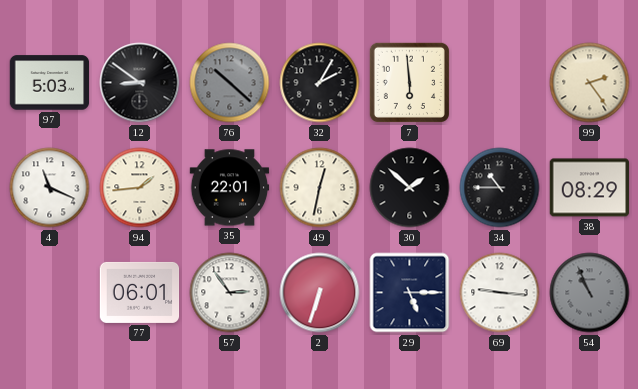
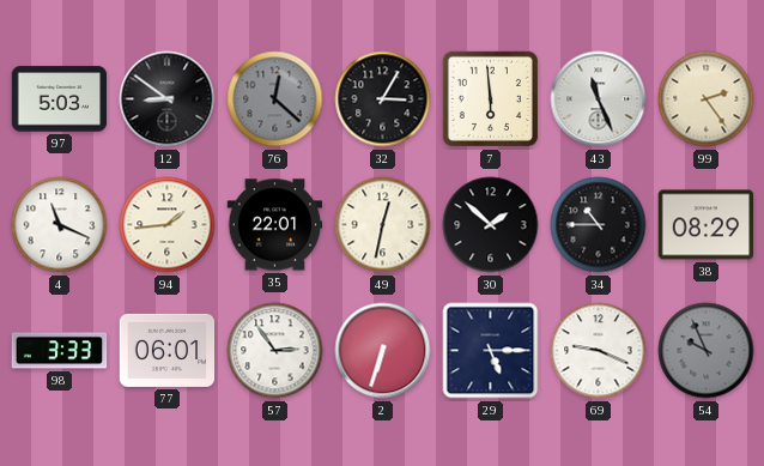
76: 10:22 -> 12:22 (275, 99)
32: 2:05 -> 3:05 (383, 99)
43: none -> 11:26 (599, 99)
98: none -> 3:33 (60, 351)
69: 9:16 -> 9:19 (599, 351)
54: 10:56 -> 9:56 (707, 351)
